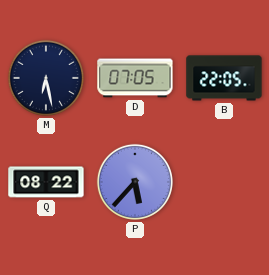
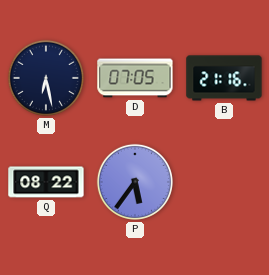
B: 22:05 -> 21:16 (224, 78)
P: 5:37 -> 5:36 (135, 182)
